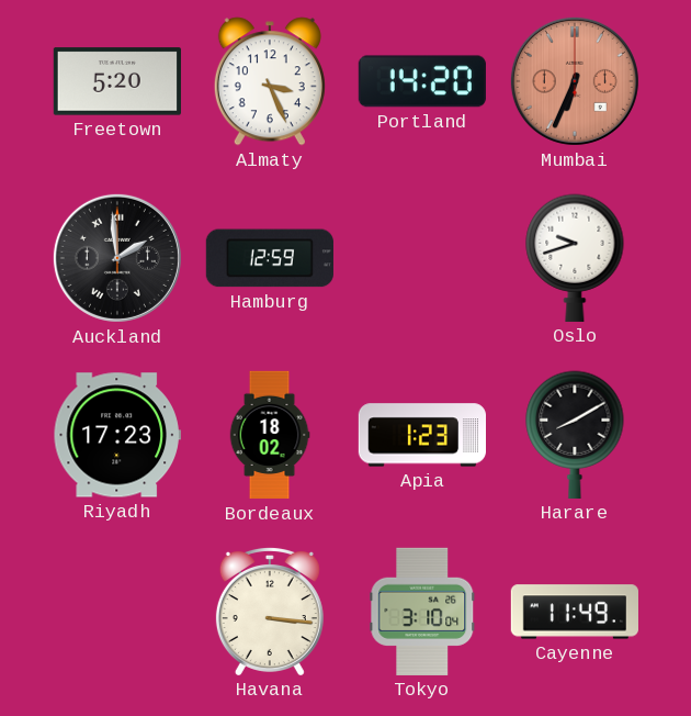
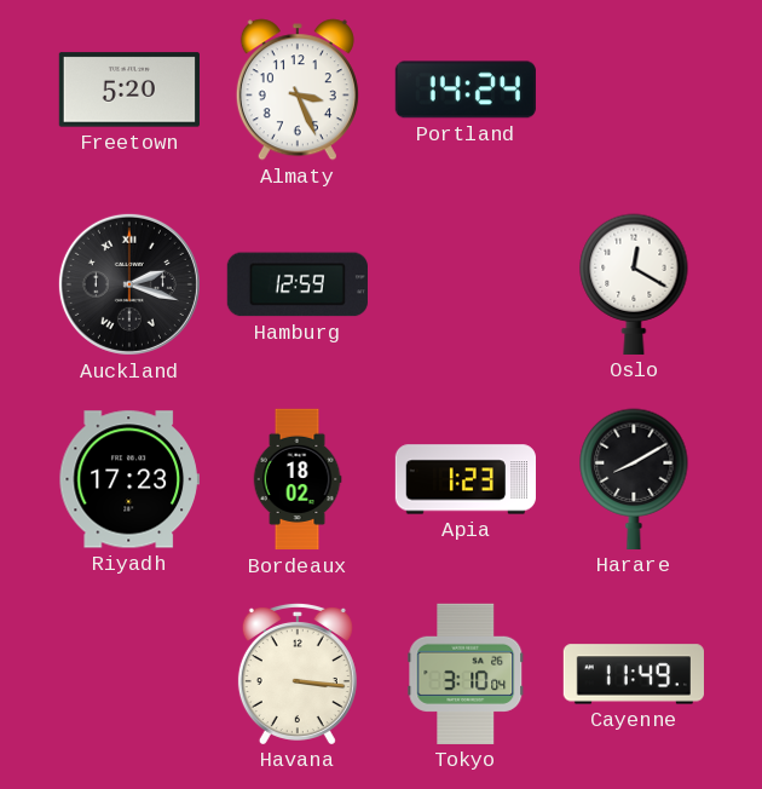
Portland: 14:20 -> 14:24 (466, 90)
Mumbai: 6:34 -> none (575, 81)
Auckland: 1:59 -> 2:18 (129, 284)
Oslo: 9:42 -> 12:20 (634, 284)
